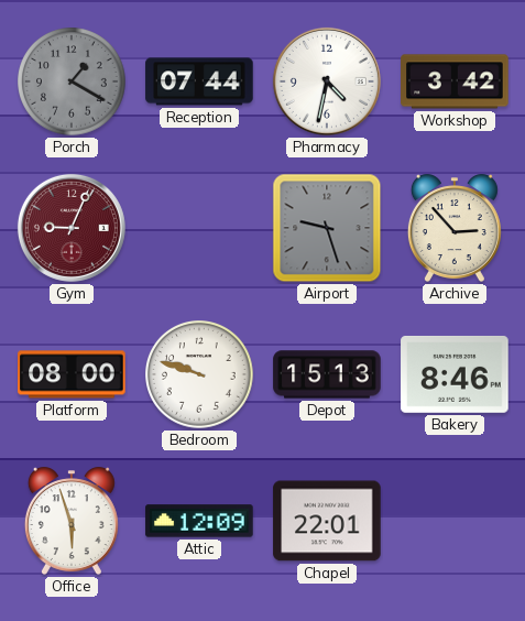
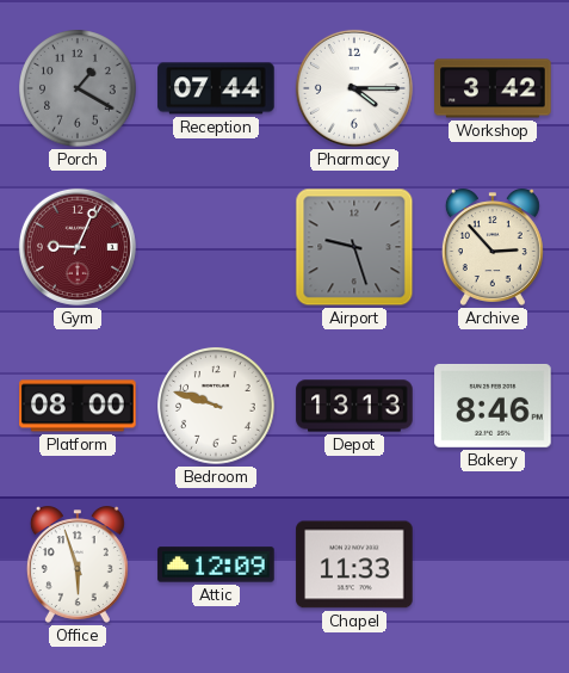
Pharmacy: 4:32 -> 4:15 (354, 88)
Depot: 15:13 -> 13:13 (354, 406)
Chapel: 22:01 -> 11:33 (354, 564)
